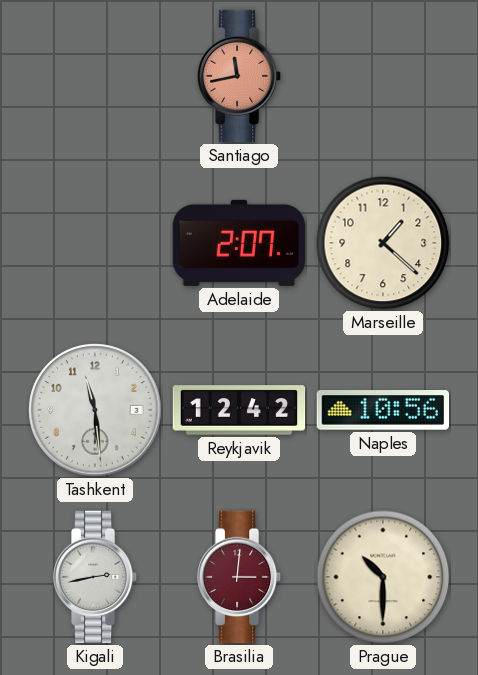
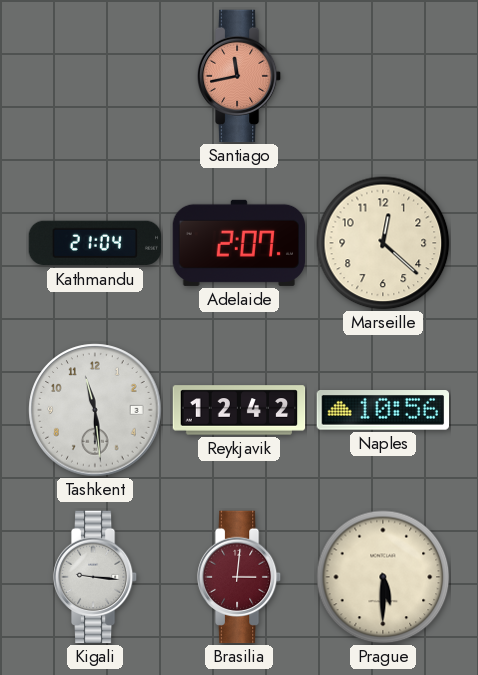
Kathmandu: none -> 21:04 (95, 243)
Marseille: 1:22 -> 12:22 (383, 243)
Kigali: 2:43 -> 9:16 (95, 577)
Prague: 10:30 -> 5:30 (383, 577)
